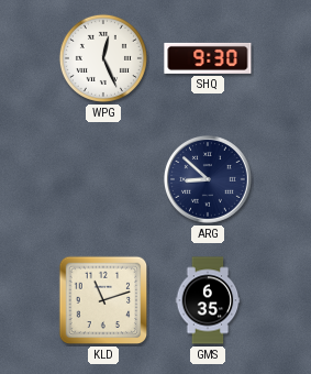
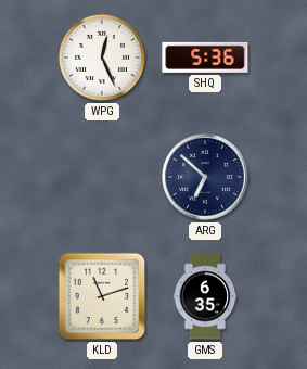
SHQ: 9:30 -> 5:36 (205, 58)
ARG: 8:52 -> 6:52 (206, 178)
